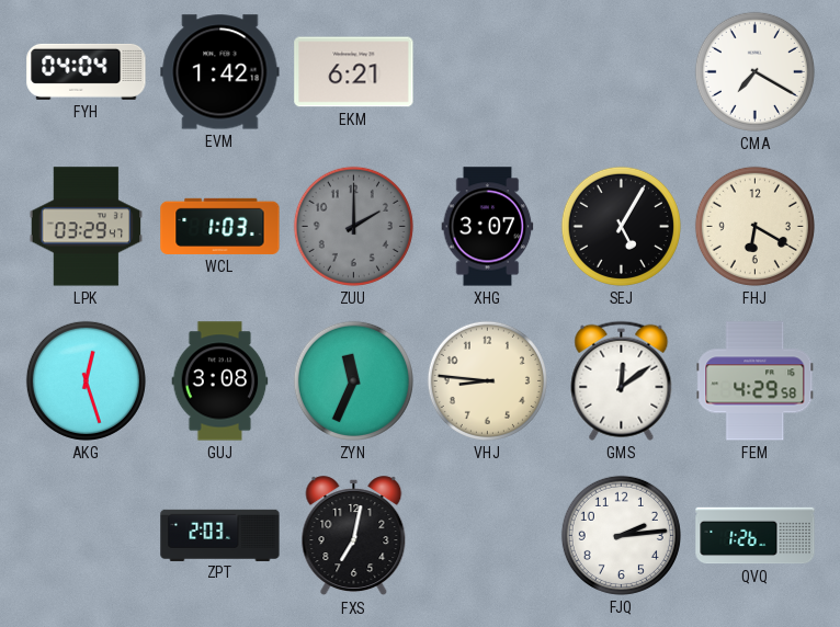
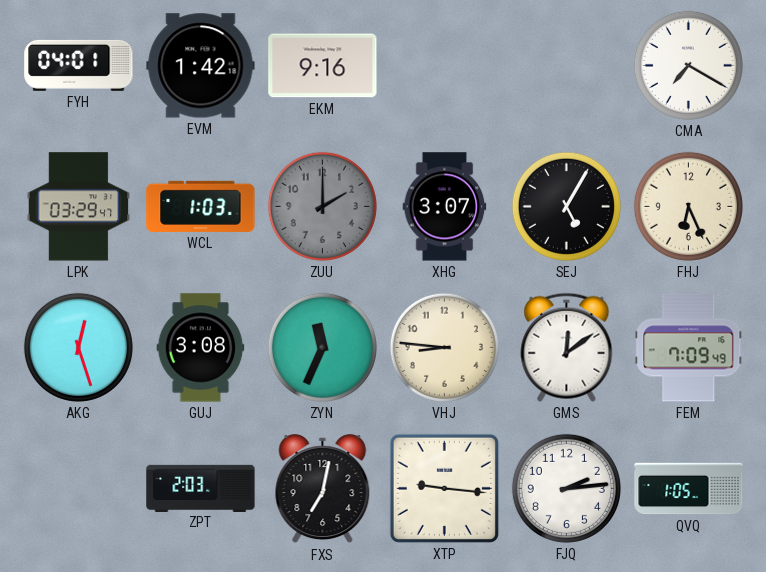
FYH: 04:04 -> 04:01 (79, 65)
EKM: 6:21 -> 9:16 (323, 66)
FHJ: 6:20 -> 6:26 (688, 206)
FEM: 4:29 -> 7:09 (689, 348)
XTP: none -> 9:16 (444, 488)
QVQ: 1:26 -> 1:05 (689, 489)
